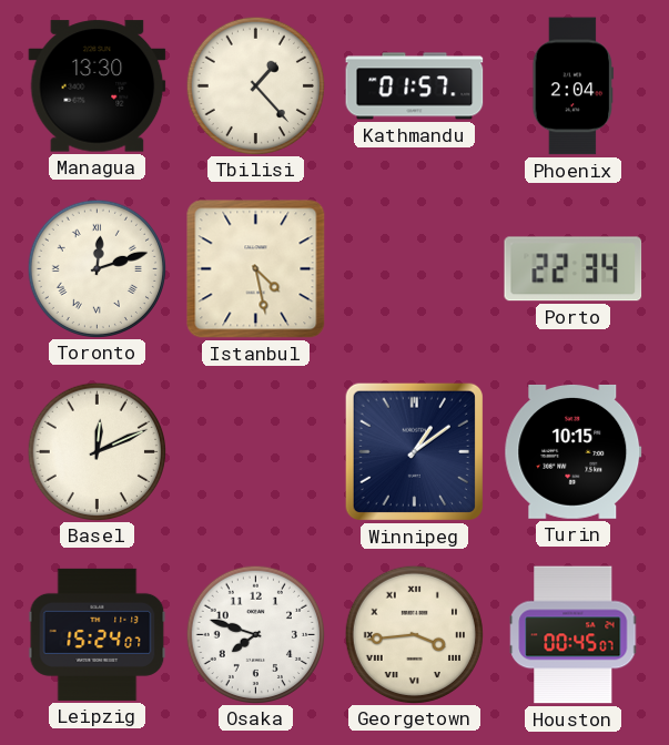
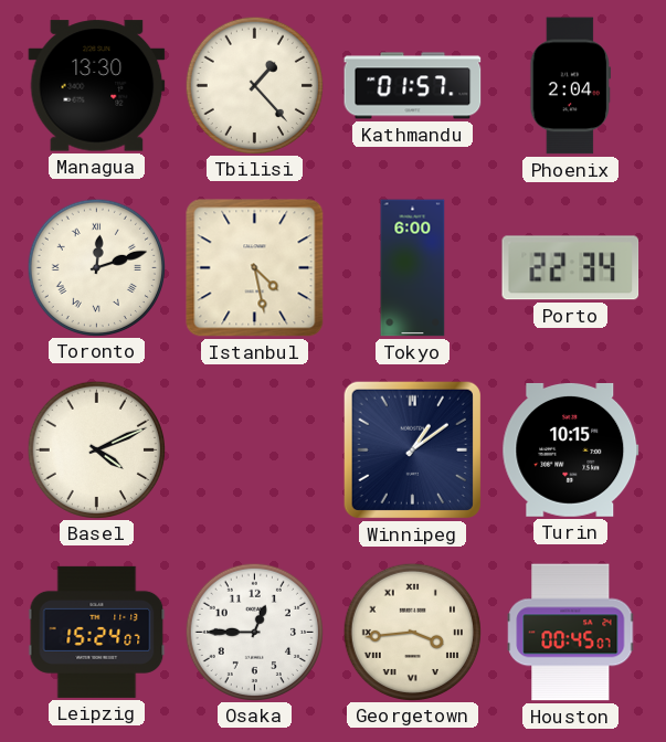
Tokyo: none -> 6:00 (413, 268)
Basel: 12:11 -> 4:11 (96, 449)
Osaka: 7:48 -> 12:45 (254, 632)
